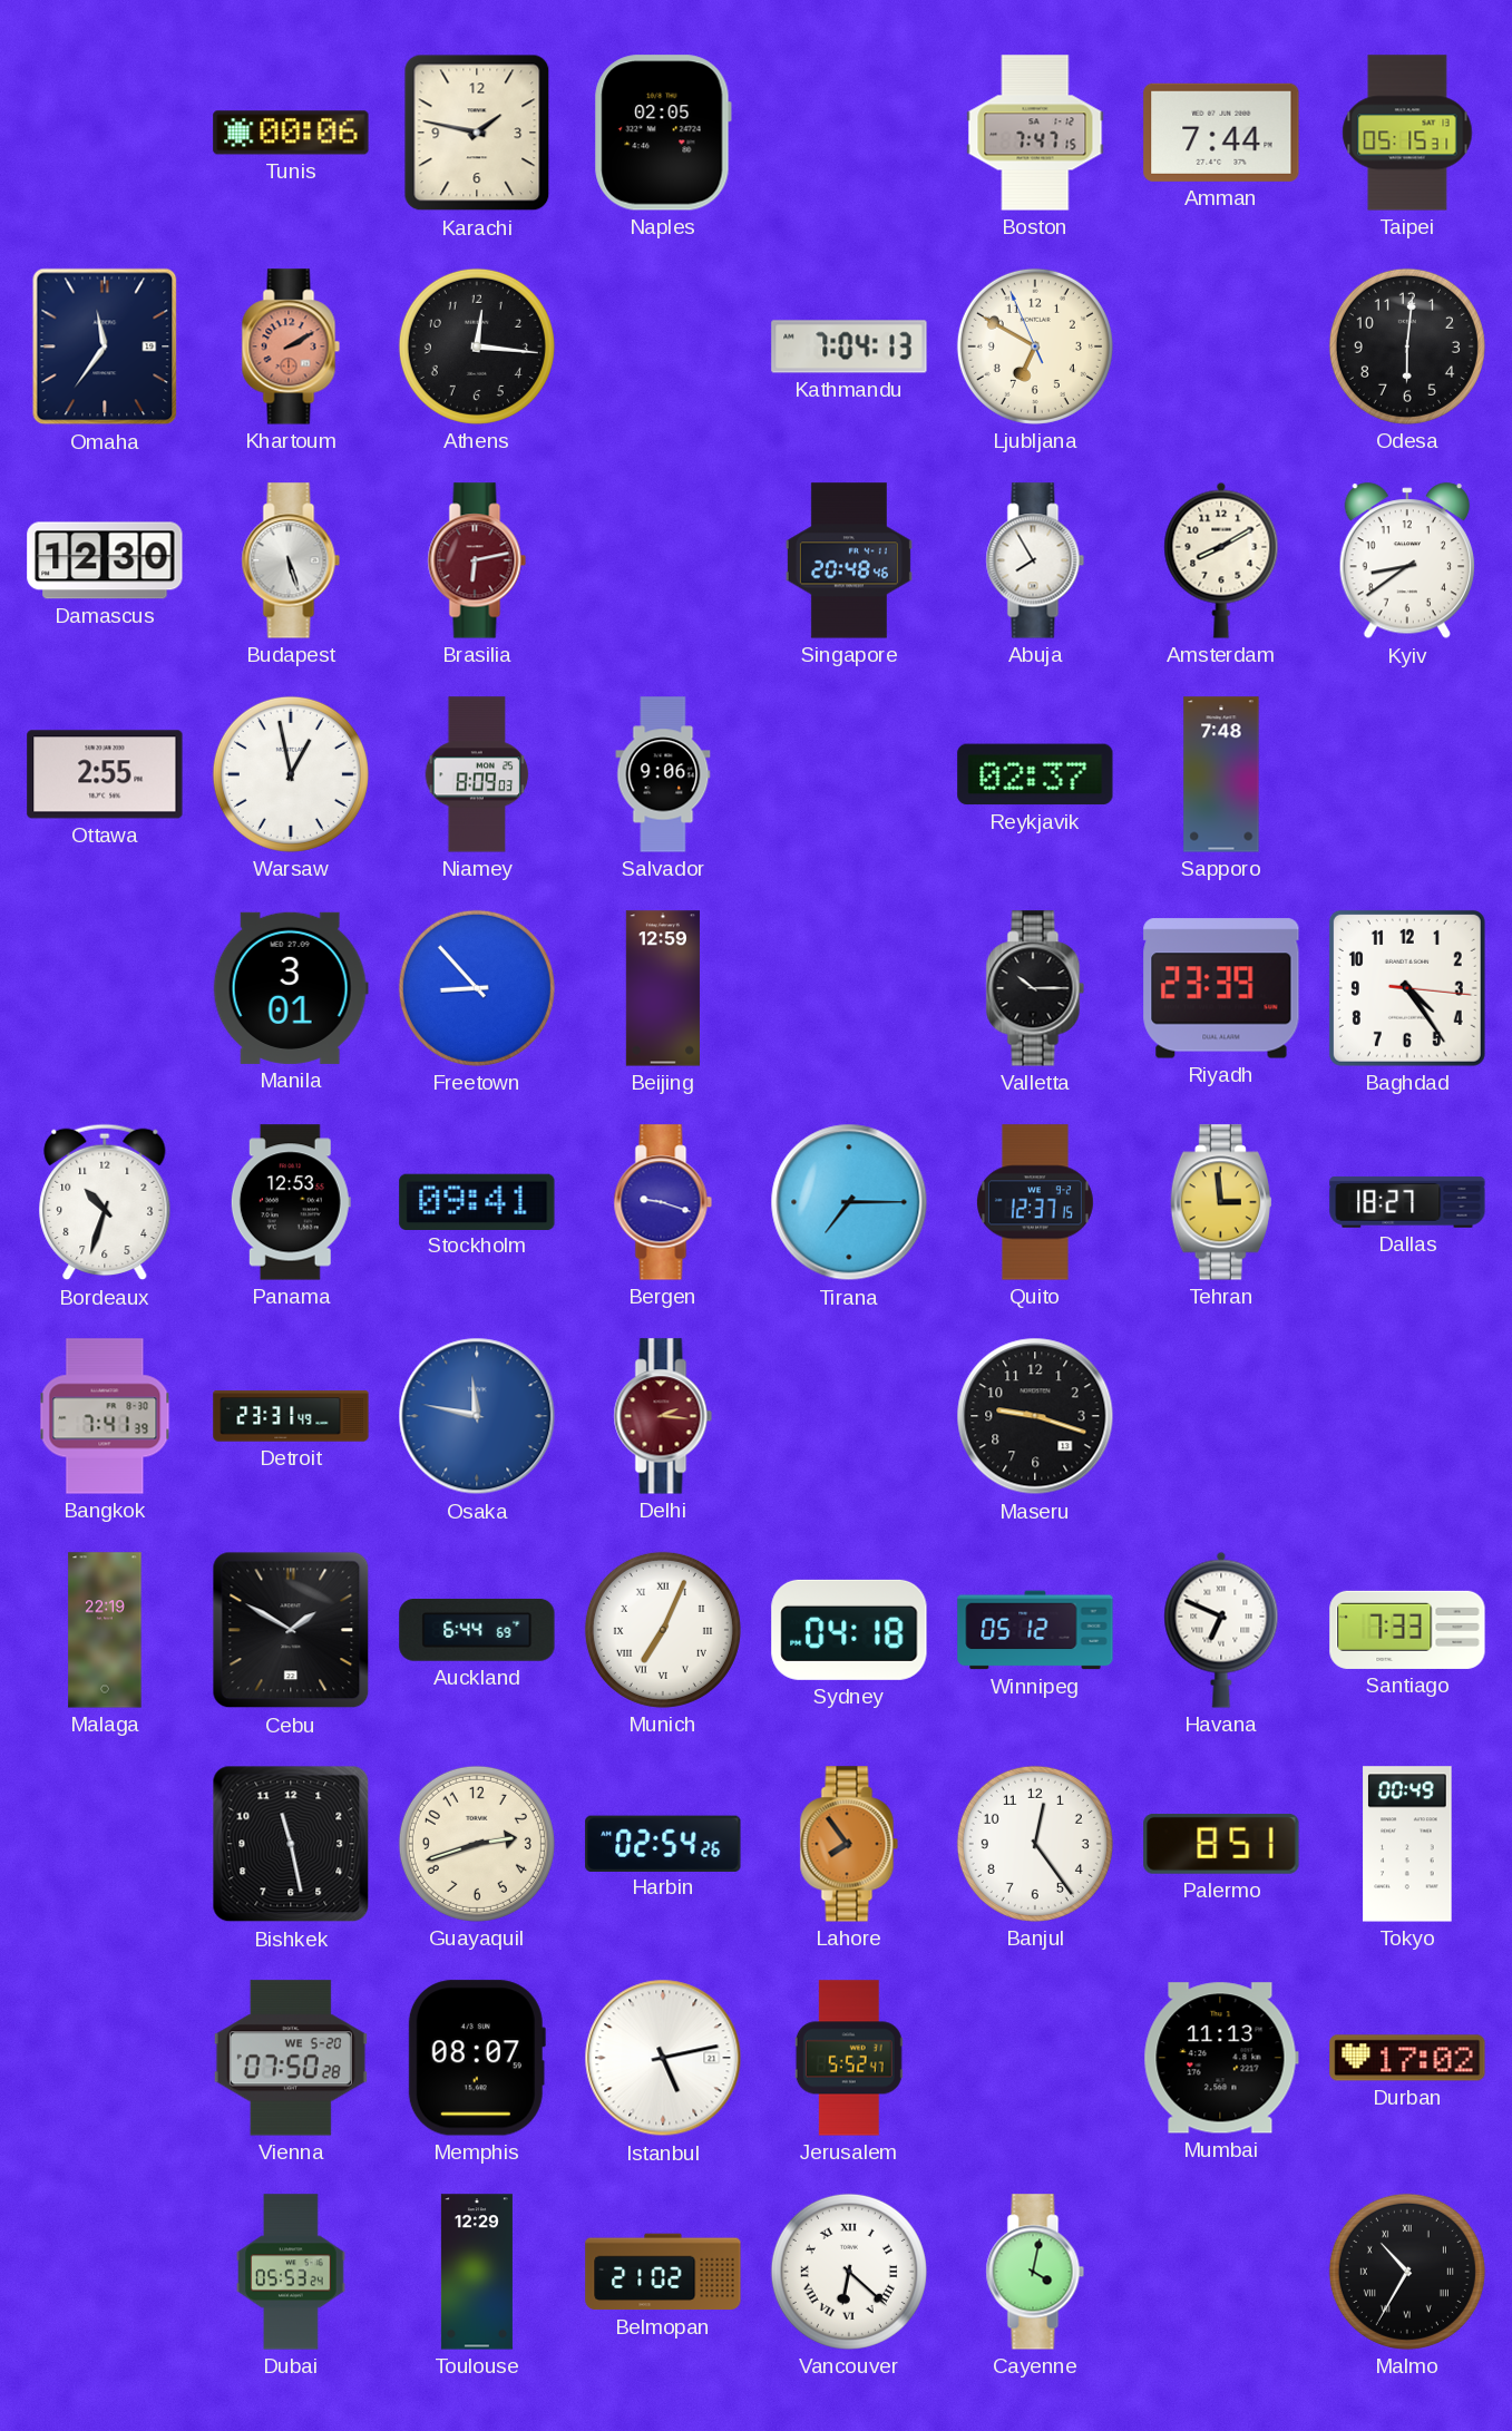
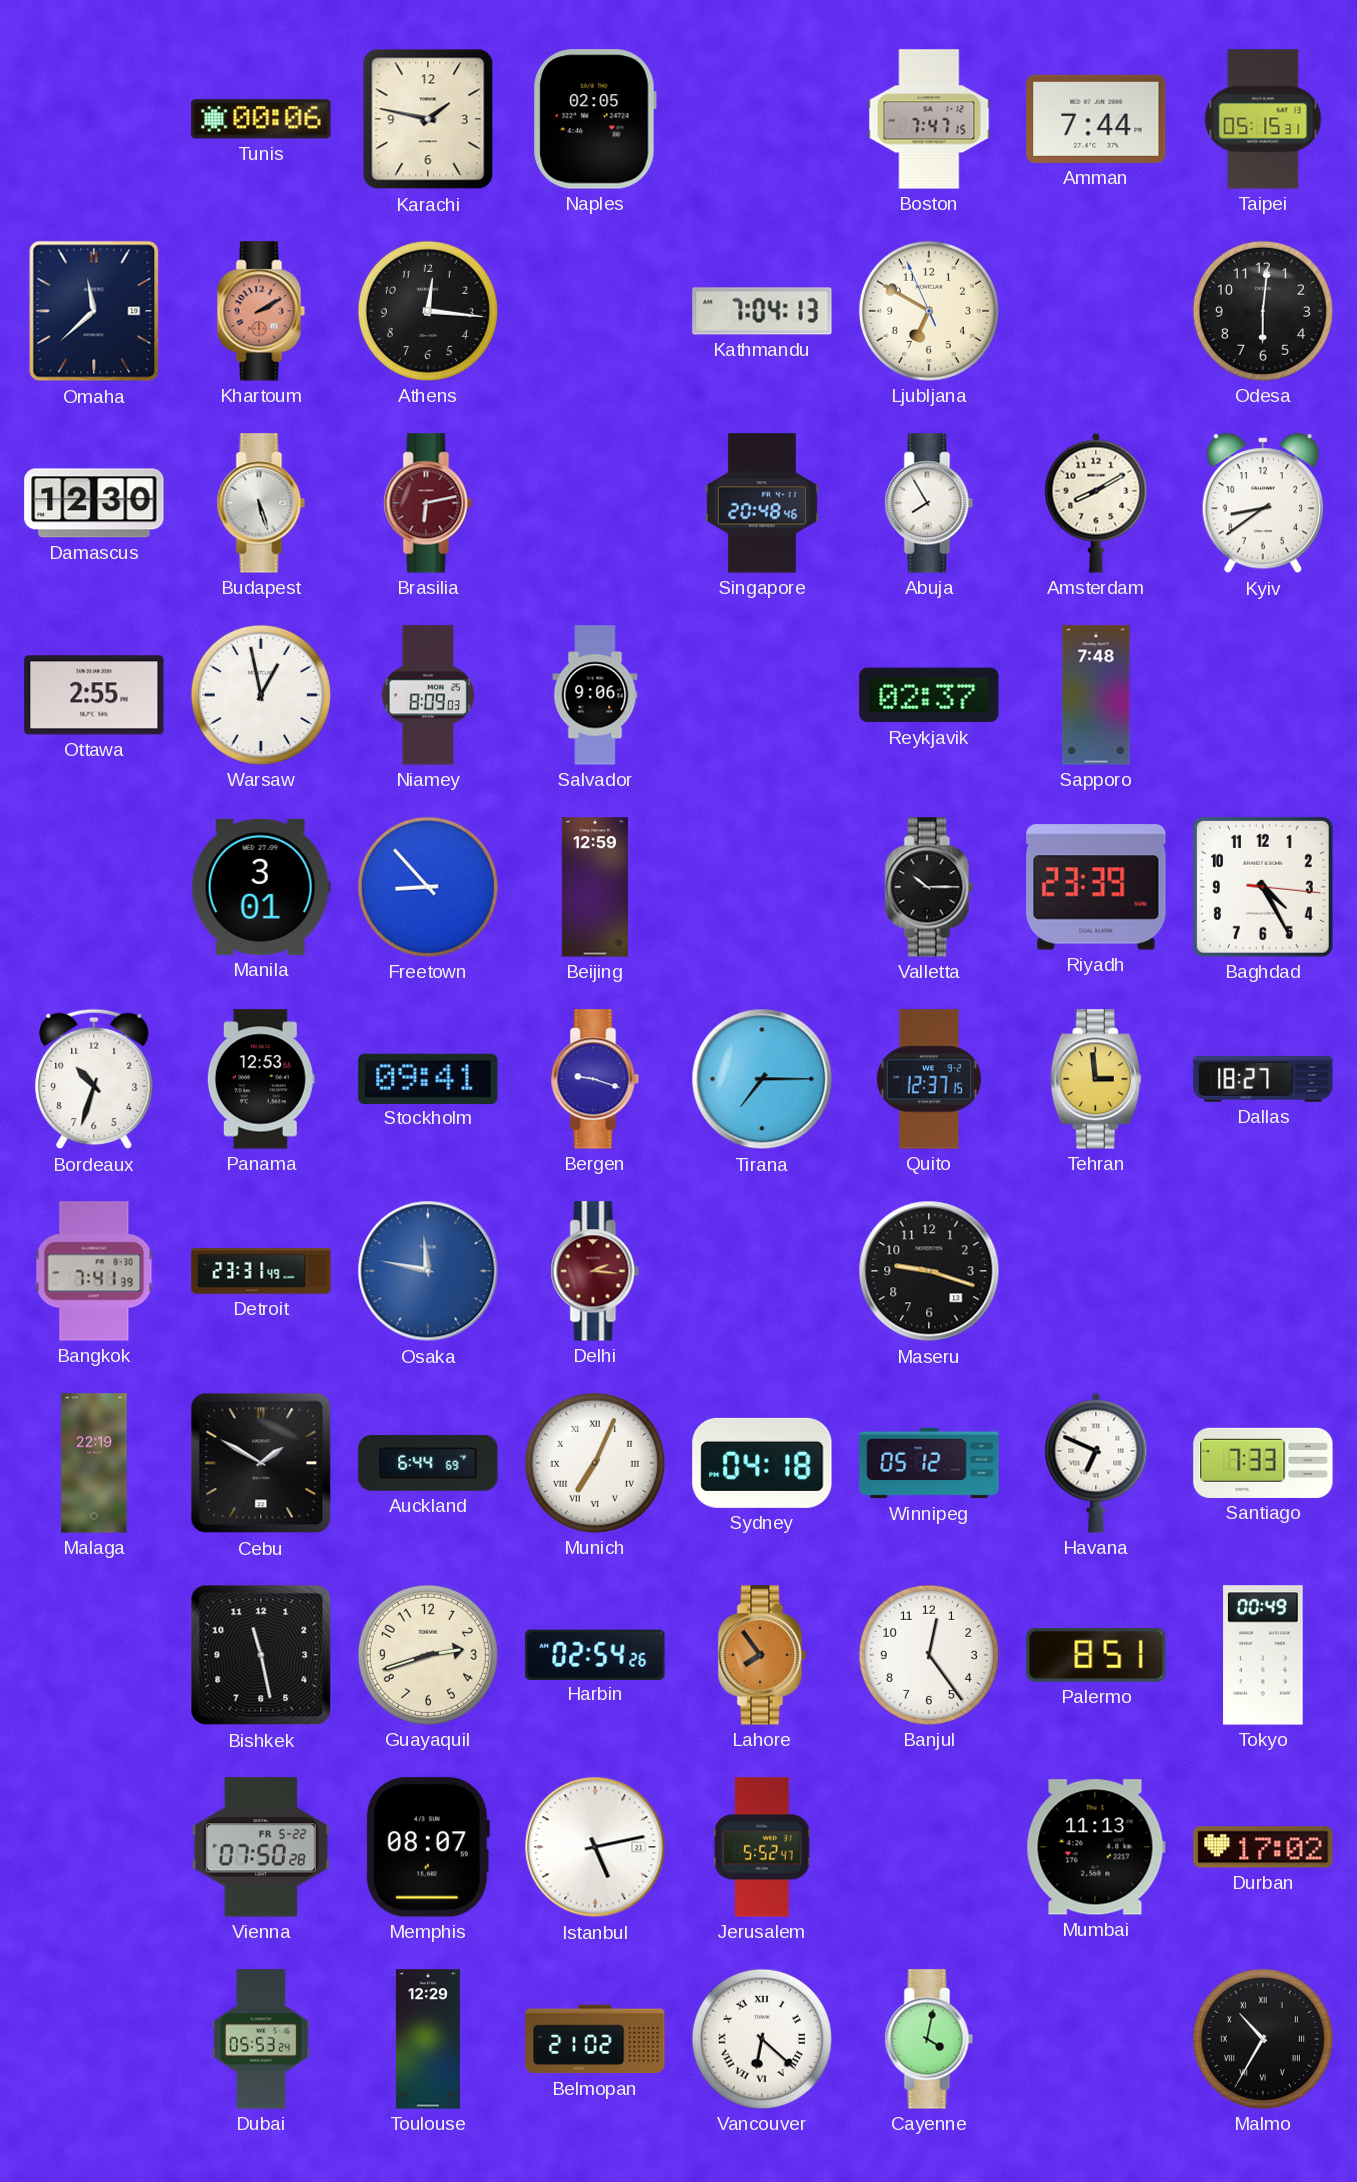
Omaha: 11:36 -> 11:38 (94, 311)
Baghdad: 4:24 -> 4:25 (1263, 887)
Vienna date: WE 5-20 -> FR 5-22 (261, 1847)
